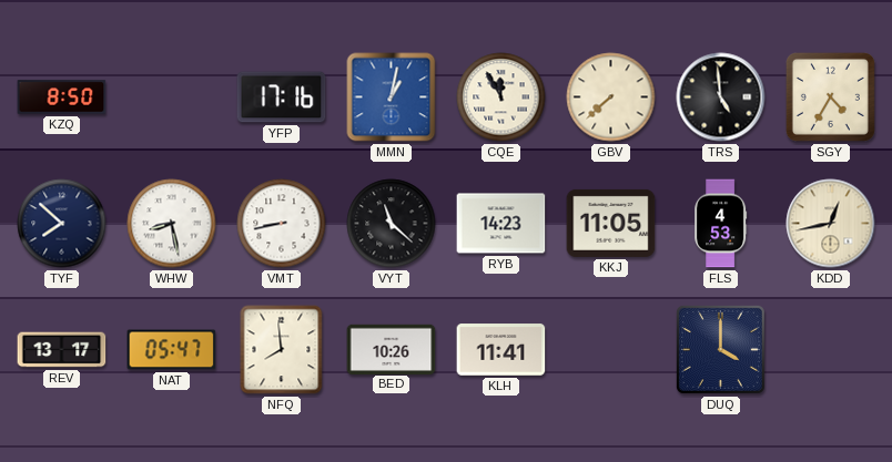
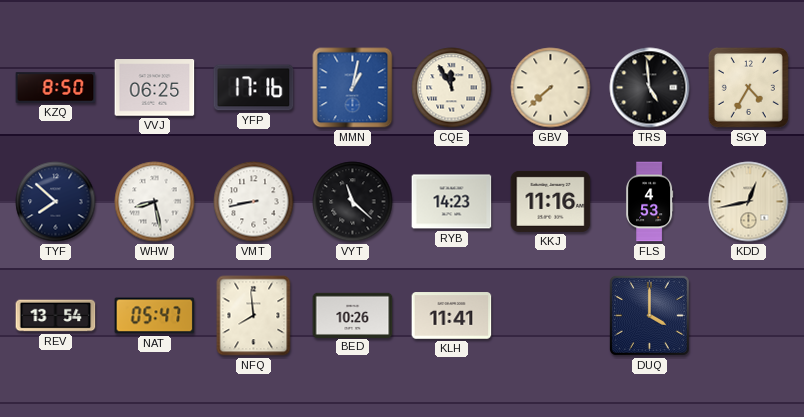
VVJ: none -> 06:25 (155, 88)
KKJ: 11:05 -> 11:16 (551, 201)
REV: 13:17 -> 13:54 (56, 316)
